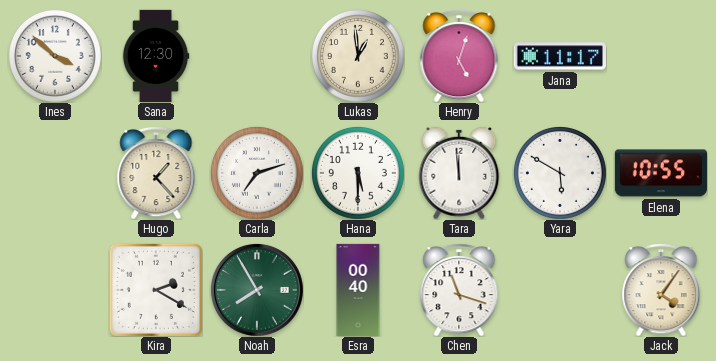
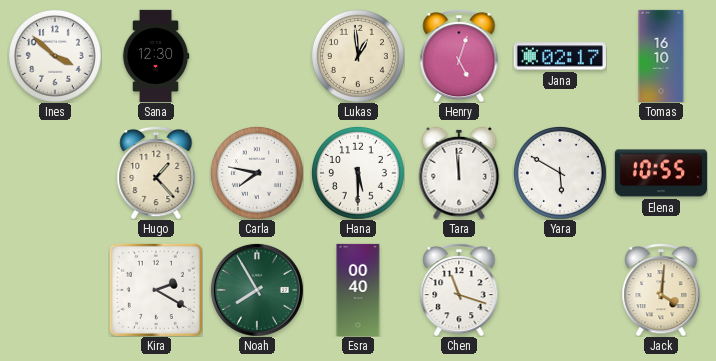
Jana: 11:17 -> 02:17 (560, 56)
Tomas: none -> 16:10 (661, 56)
Carla: 7:12 -> 7:47 (257, 173)
Jack: 4:06 -> 4:01 (661, 290)
